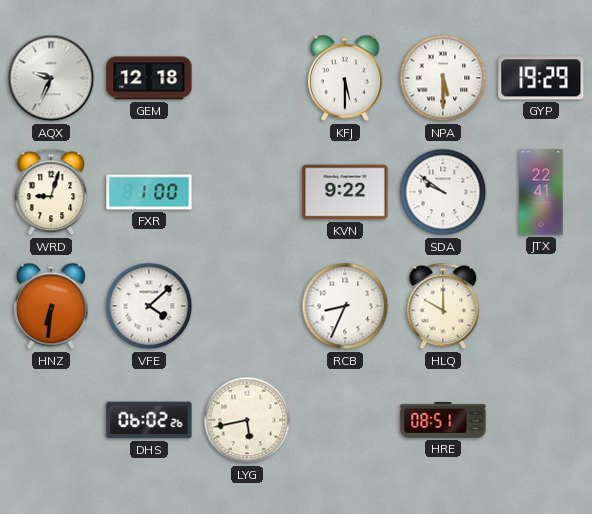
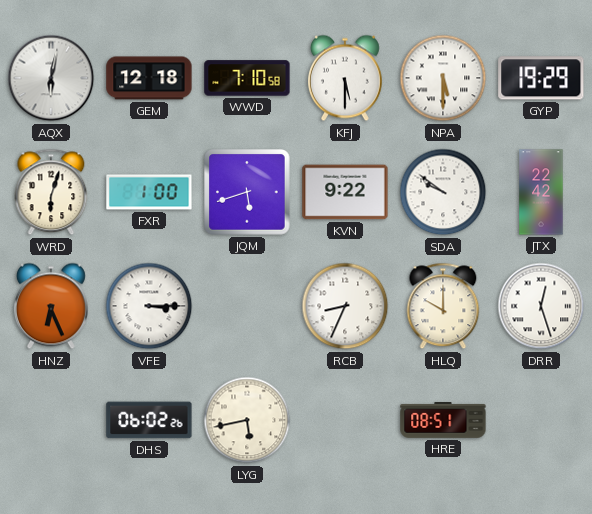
AQX: 9:34 -> 6:02 (51, 78)
WWD: none -> 7:10 (247, 78)
WRD: 9:03 -> 6:03 (51, 192)
JQM: none -> 5:42 (247, 192)
JTX: 22:41 -> 22:42 (541, 192)
HNZ: 6:31 -> 6:26 (51, 306)
VFE: 4:08 -> 3:15 (149, 306)
DRR: none -> 12:27 (541, 306)
